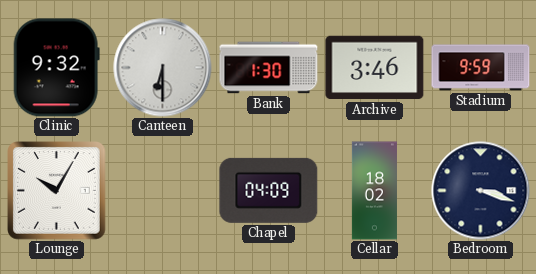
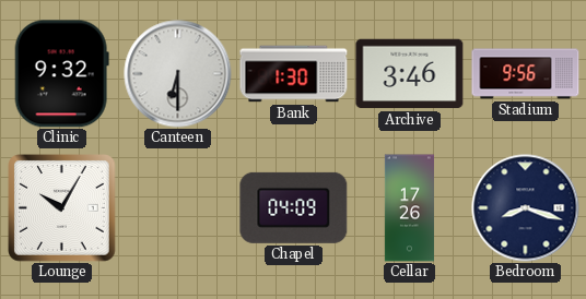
Stadium: 9:59 -> 9:56 (526, 74)
Cellar: 18:02 -> 17:26 (409, 208)
Bedroom: 3:18 -> 8:18 (526, 208)
